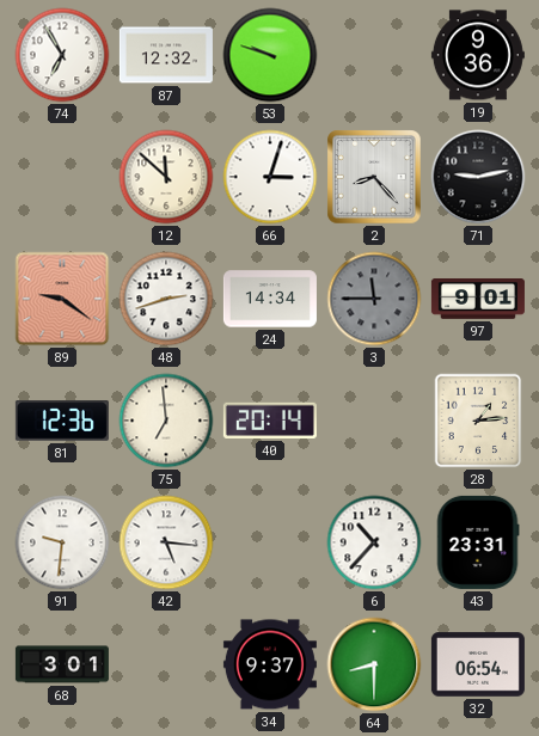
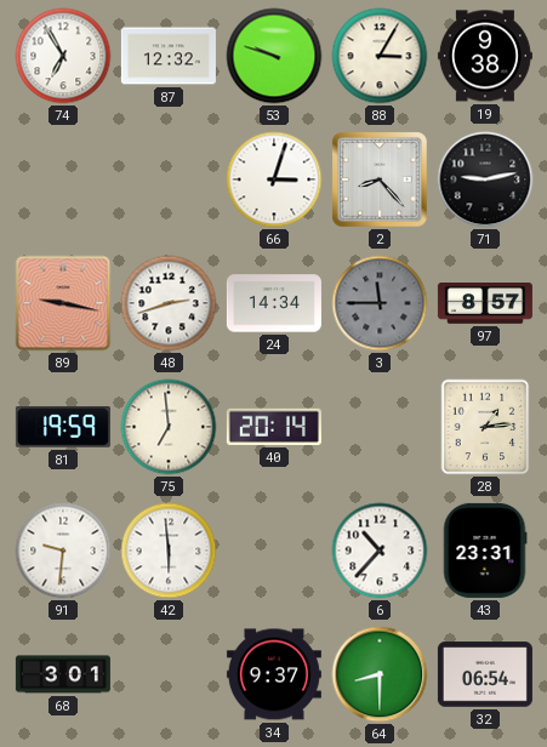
88: none -> 3:05 (380, 56)
19: 9:36 -> 9:38 (485, 56)
12: 11:52 -> none (166, 177)
89: 9:21 -> 9:17 (63, 303)
97: 9:01 -> 8:57 (485, 304)
81: 12:36 -> 19:59 (63, 428)
42: 5:16 -> 5:59 (169, 551)
